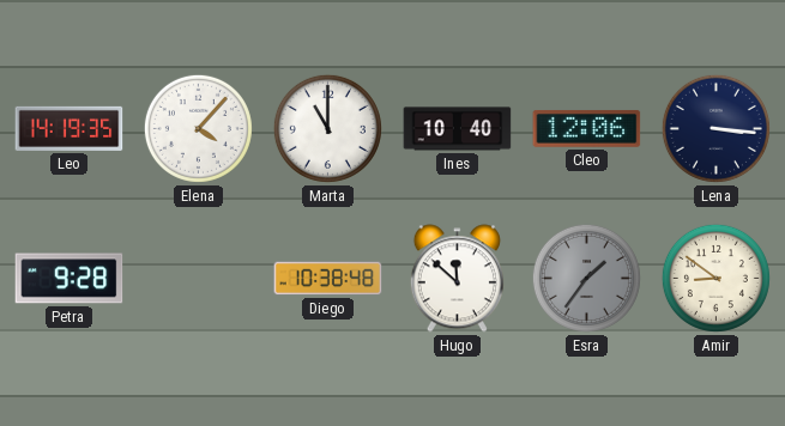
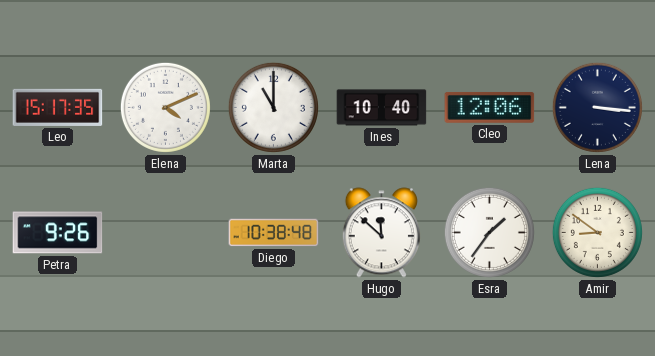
Leo: 14:19 -> 15:17 (58, 107)
Elena: 4:07 -> 4:11 (165, 107)
Petra: 9:28 -> 9:26 (58, 233)
Esra dial: grey -> white (489, 232)
